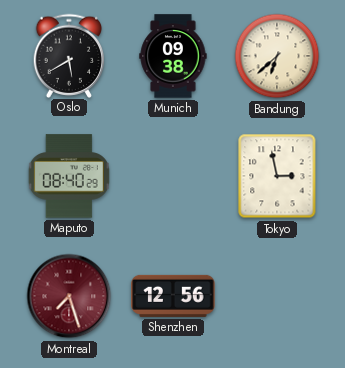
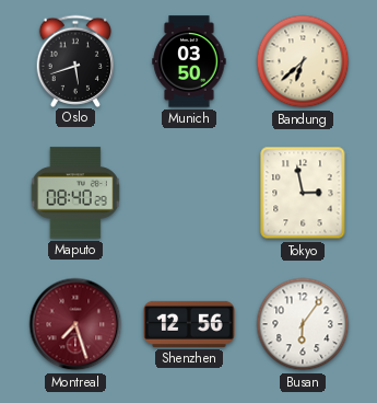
Oslo: 5:40 -> 5:42 (75, 60)
Munich: 09:38 -> 03:50 (189, 61)
Busan: none -> 6:06 (303, 324)
